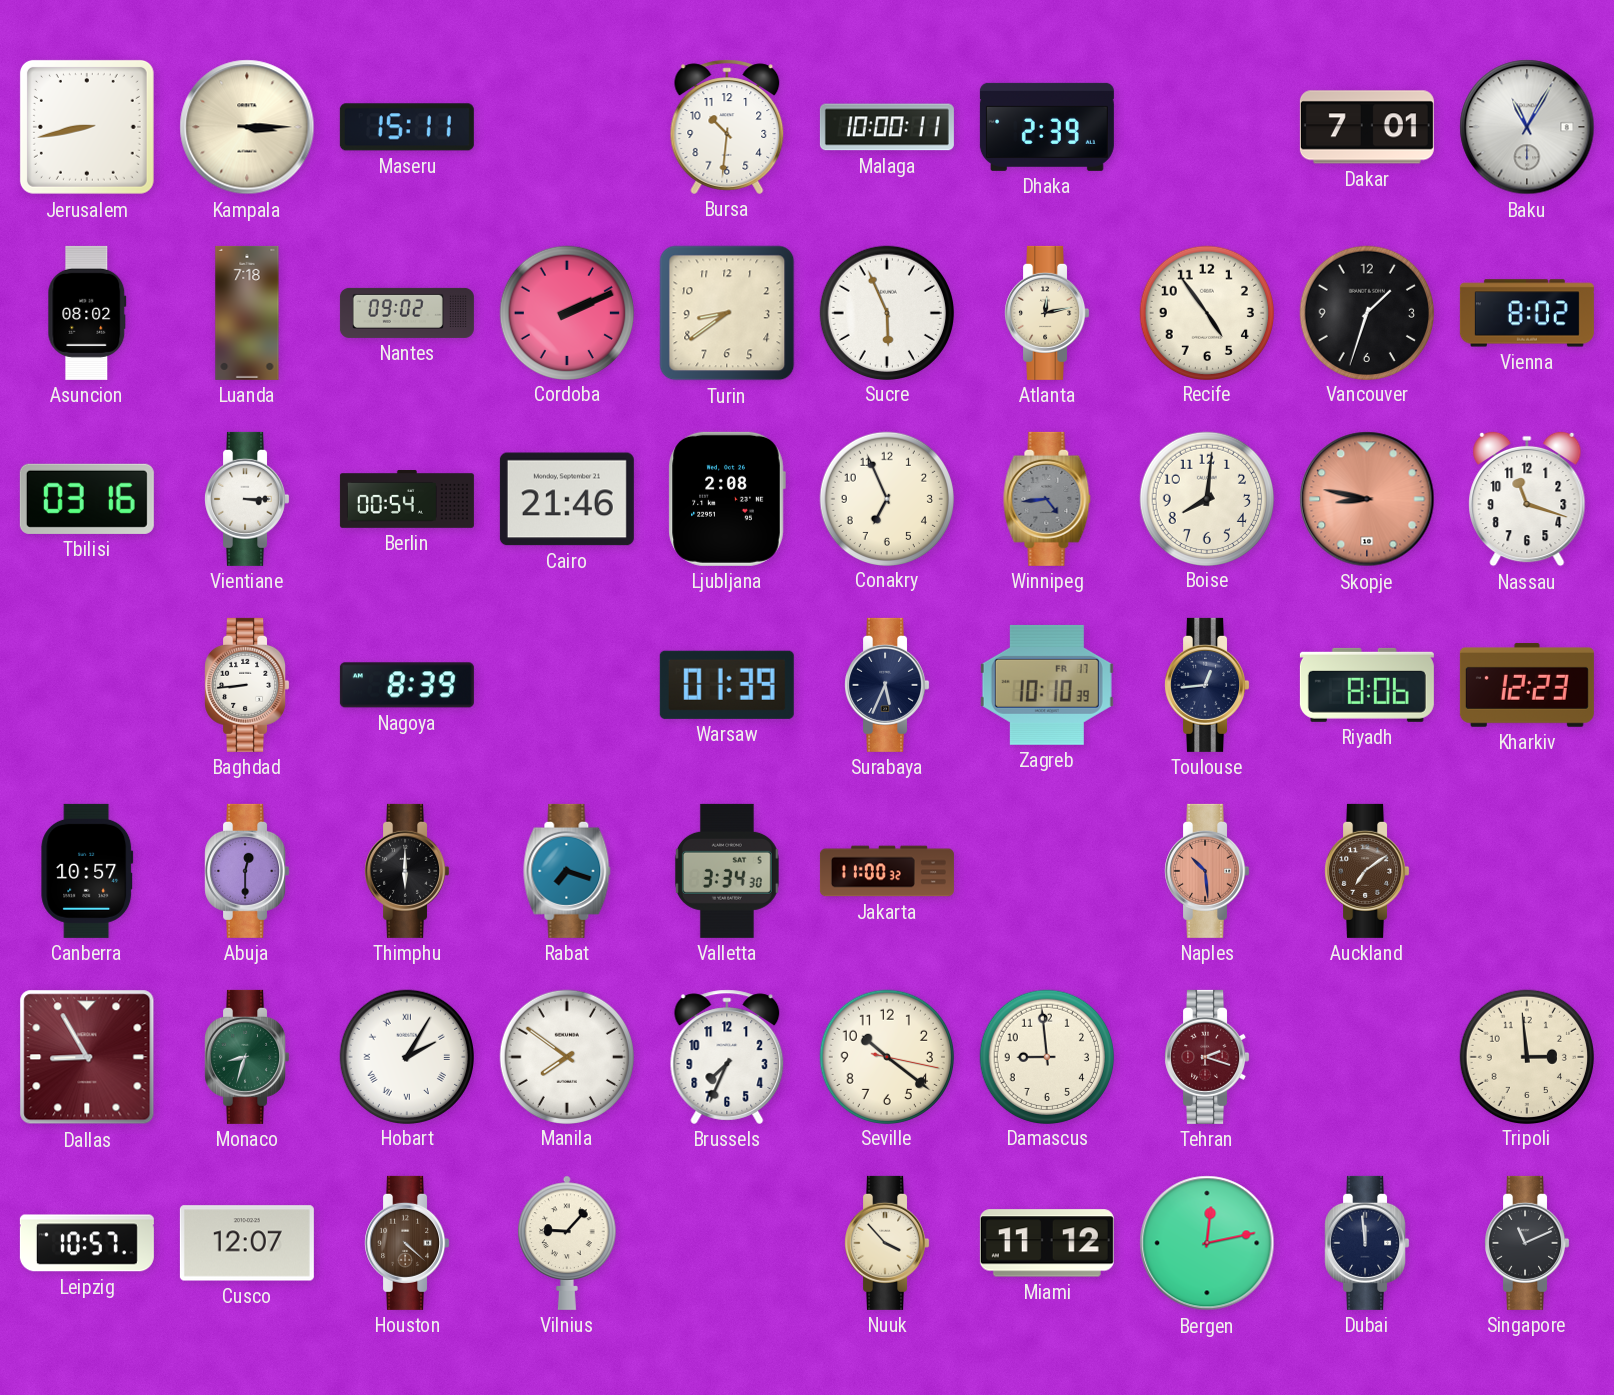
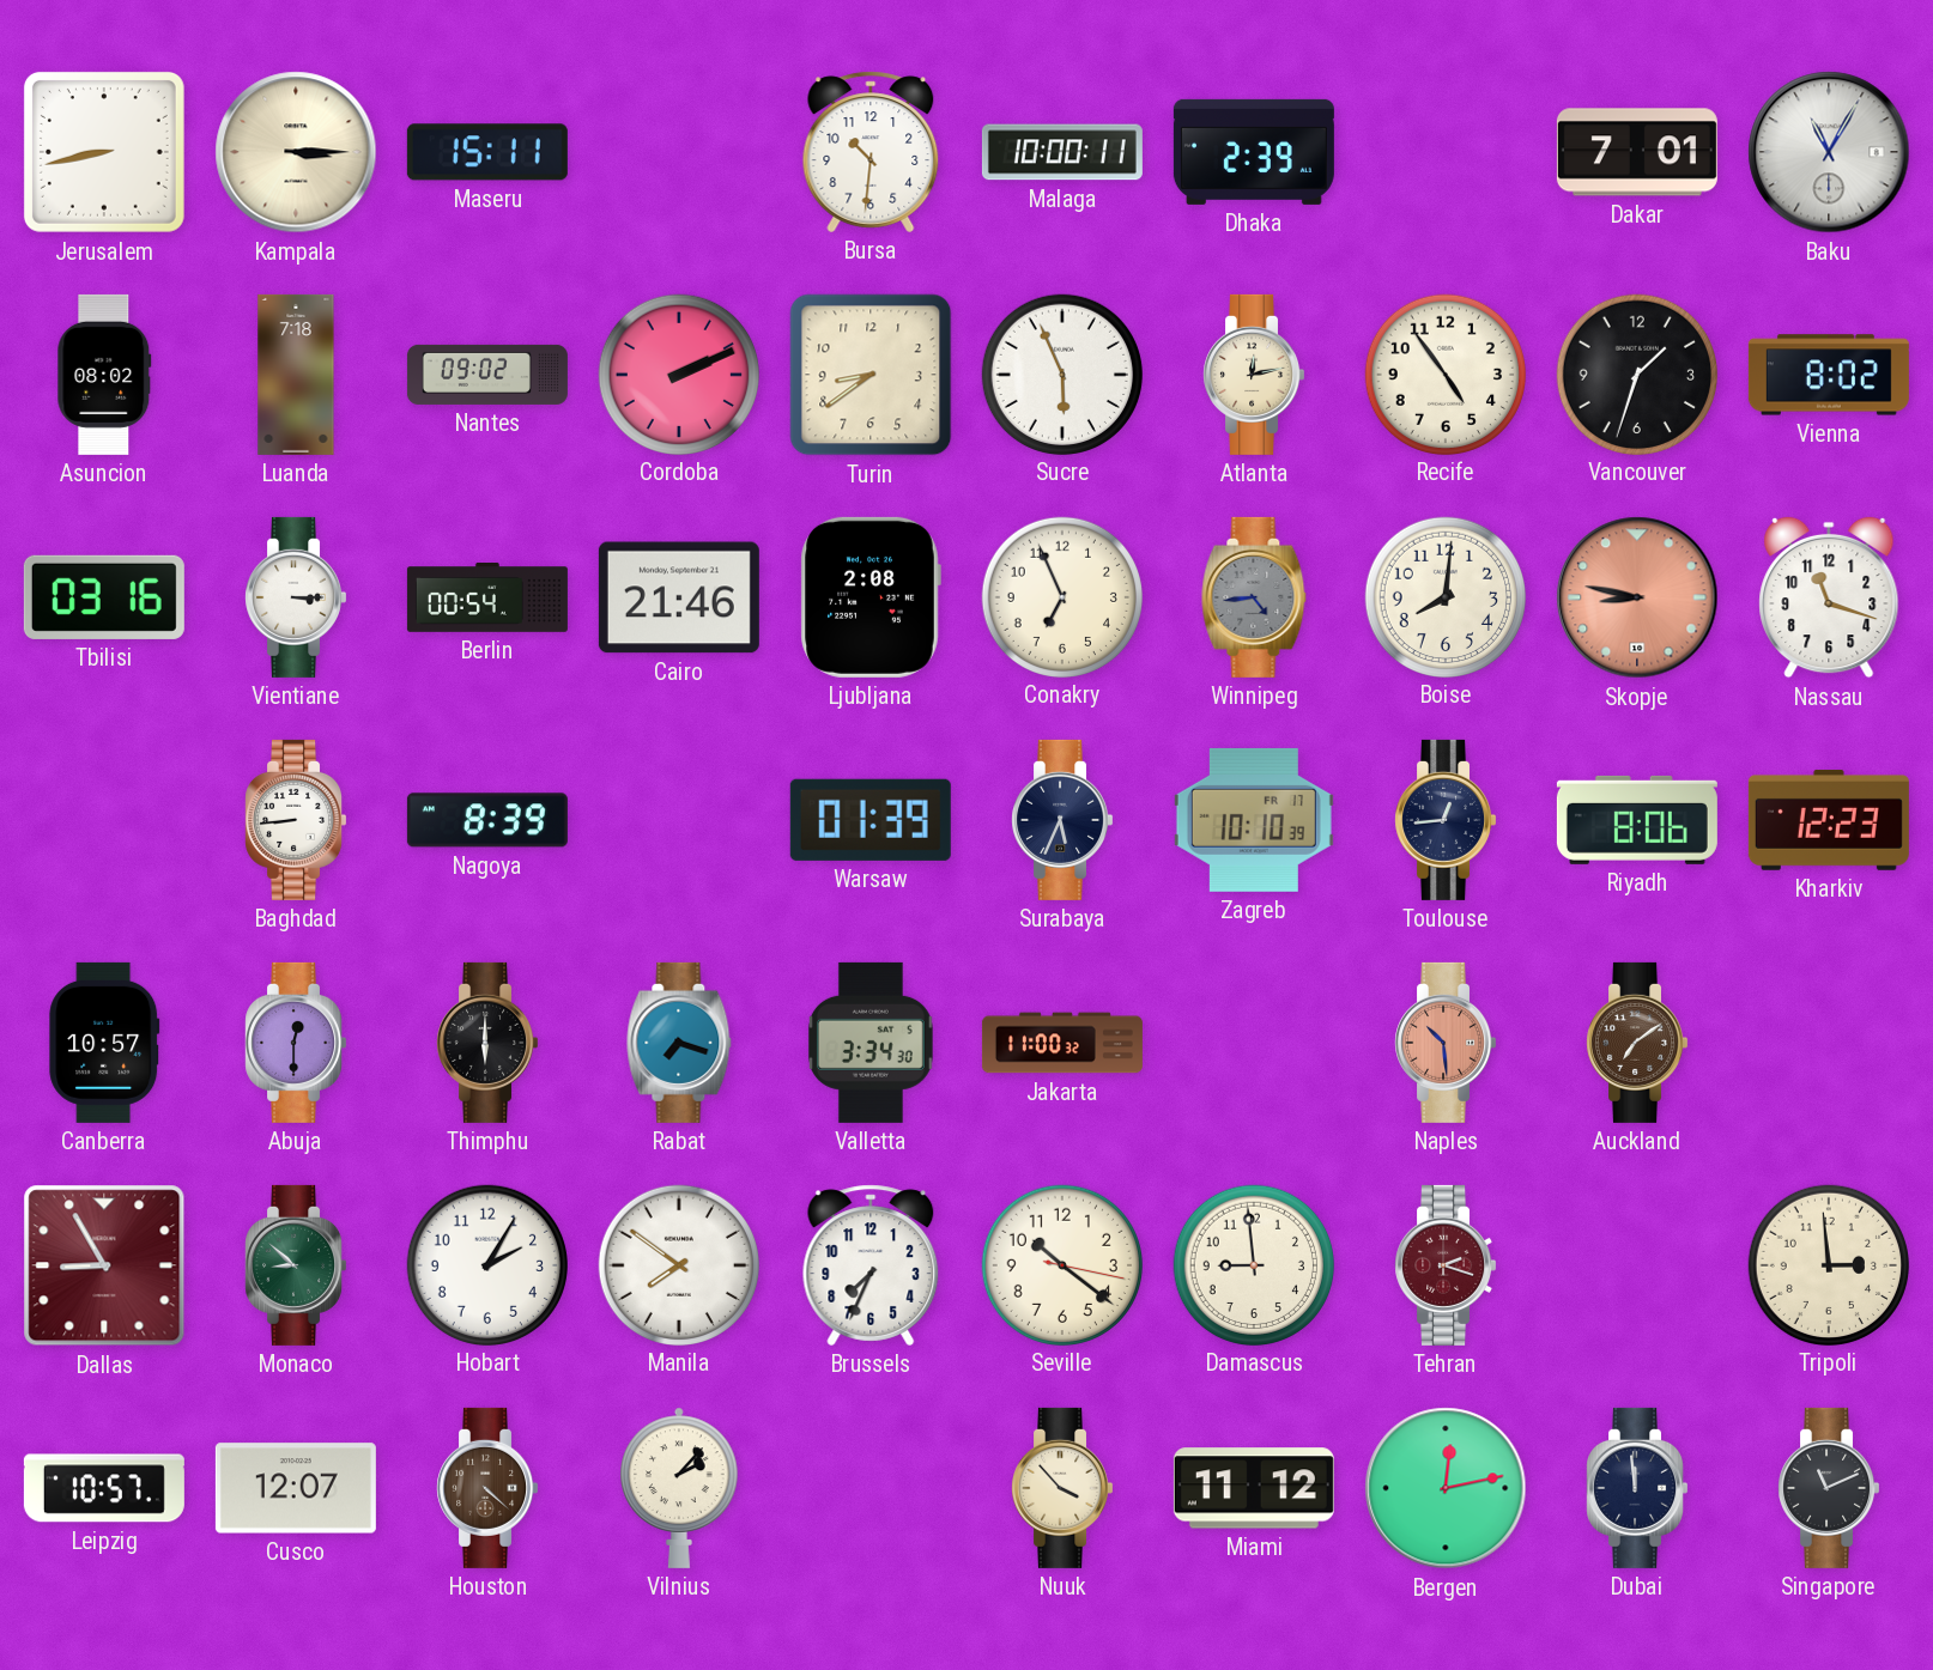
Monaco: 8:33 -> 8:52 (296, 1265)
Hobart numerals: Roman -> Arabic (486, 1264)
Vilnius: 9:07 -> 2:07 (679, 1488)
